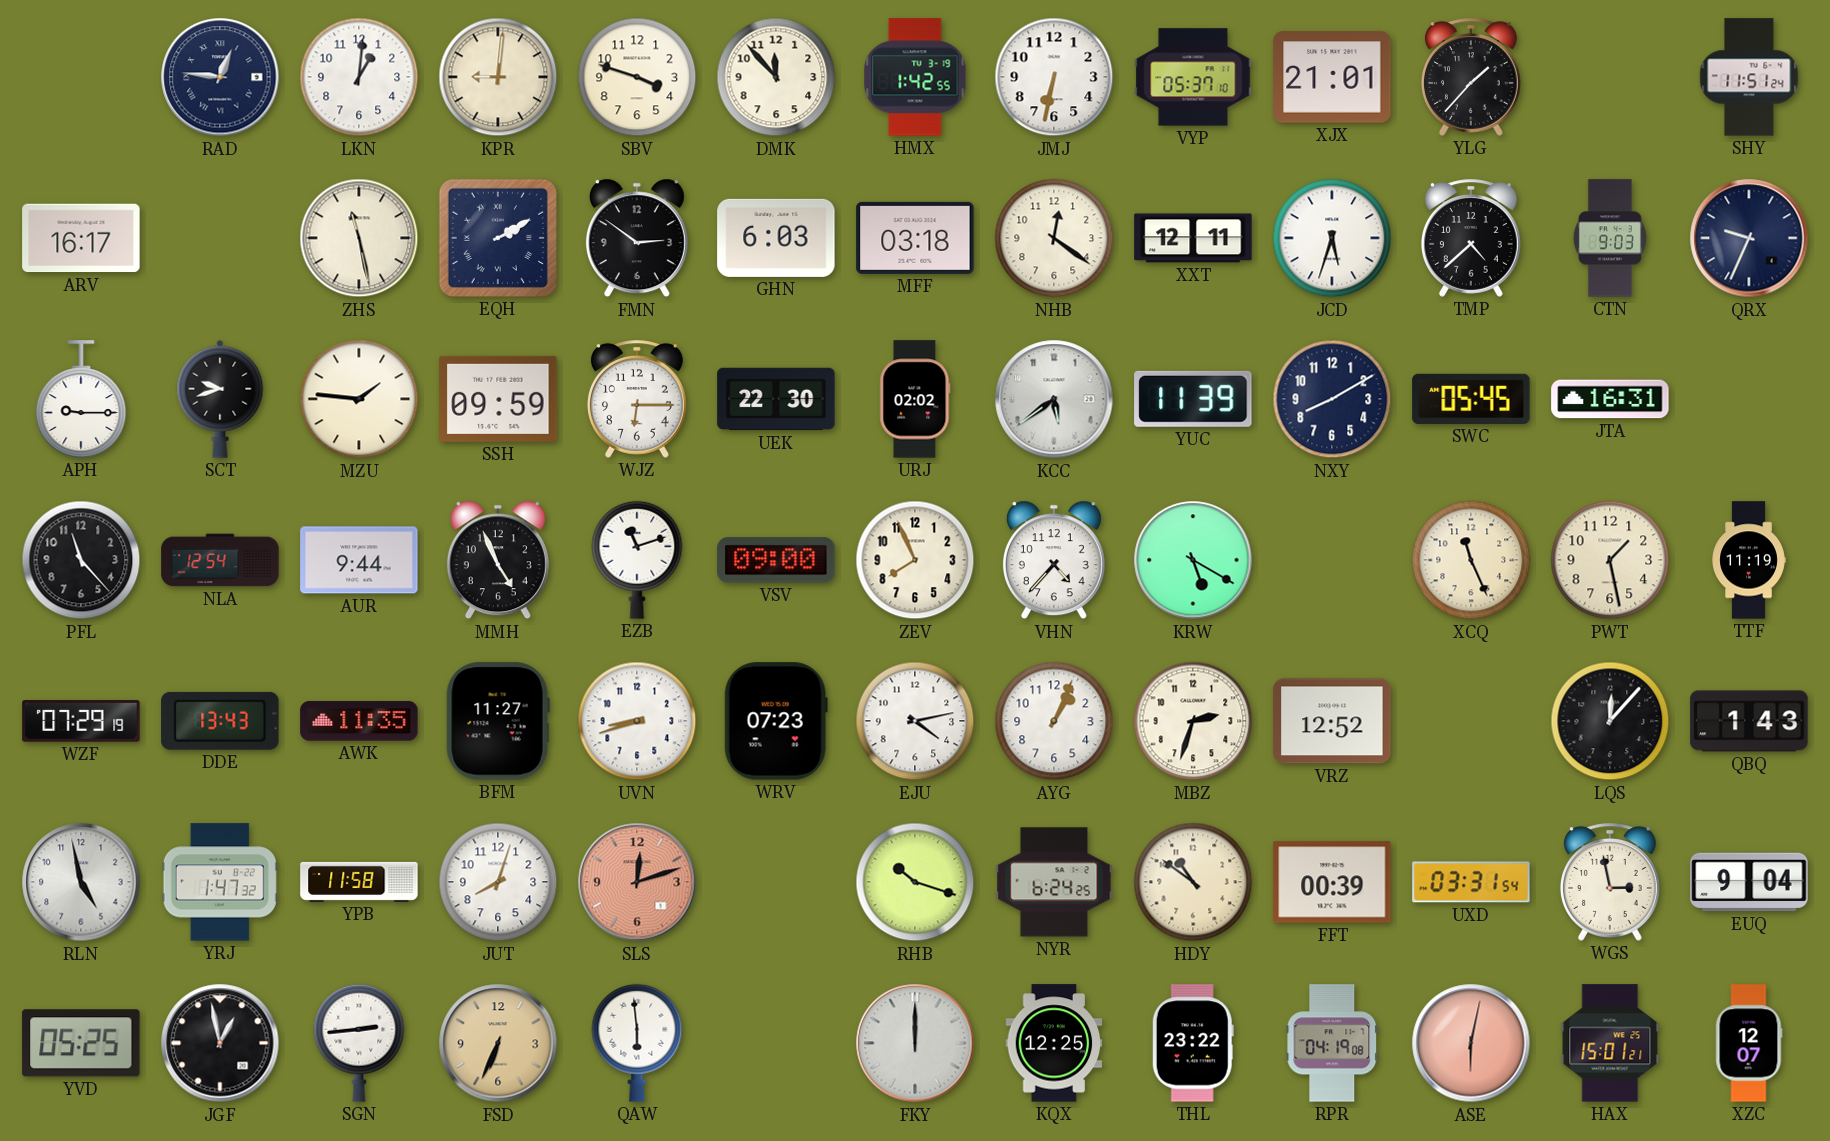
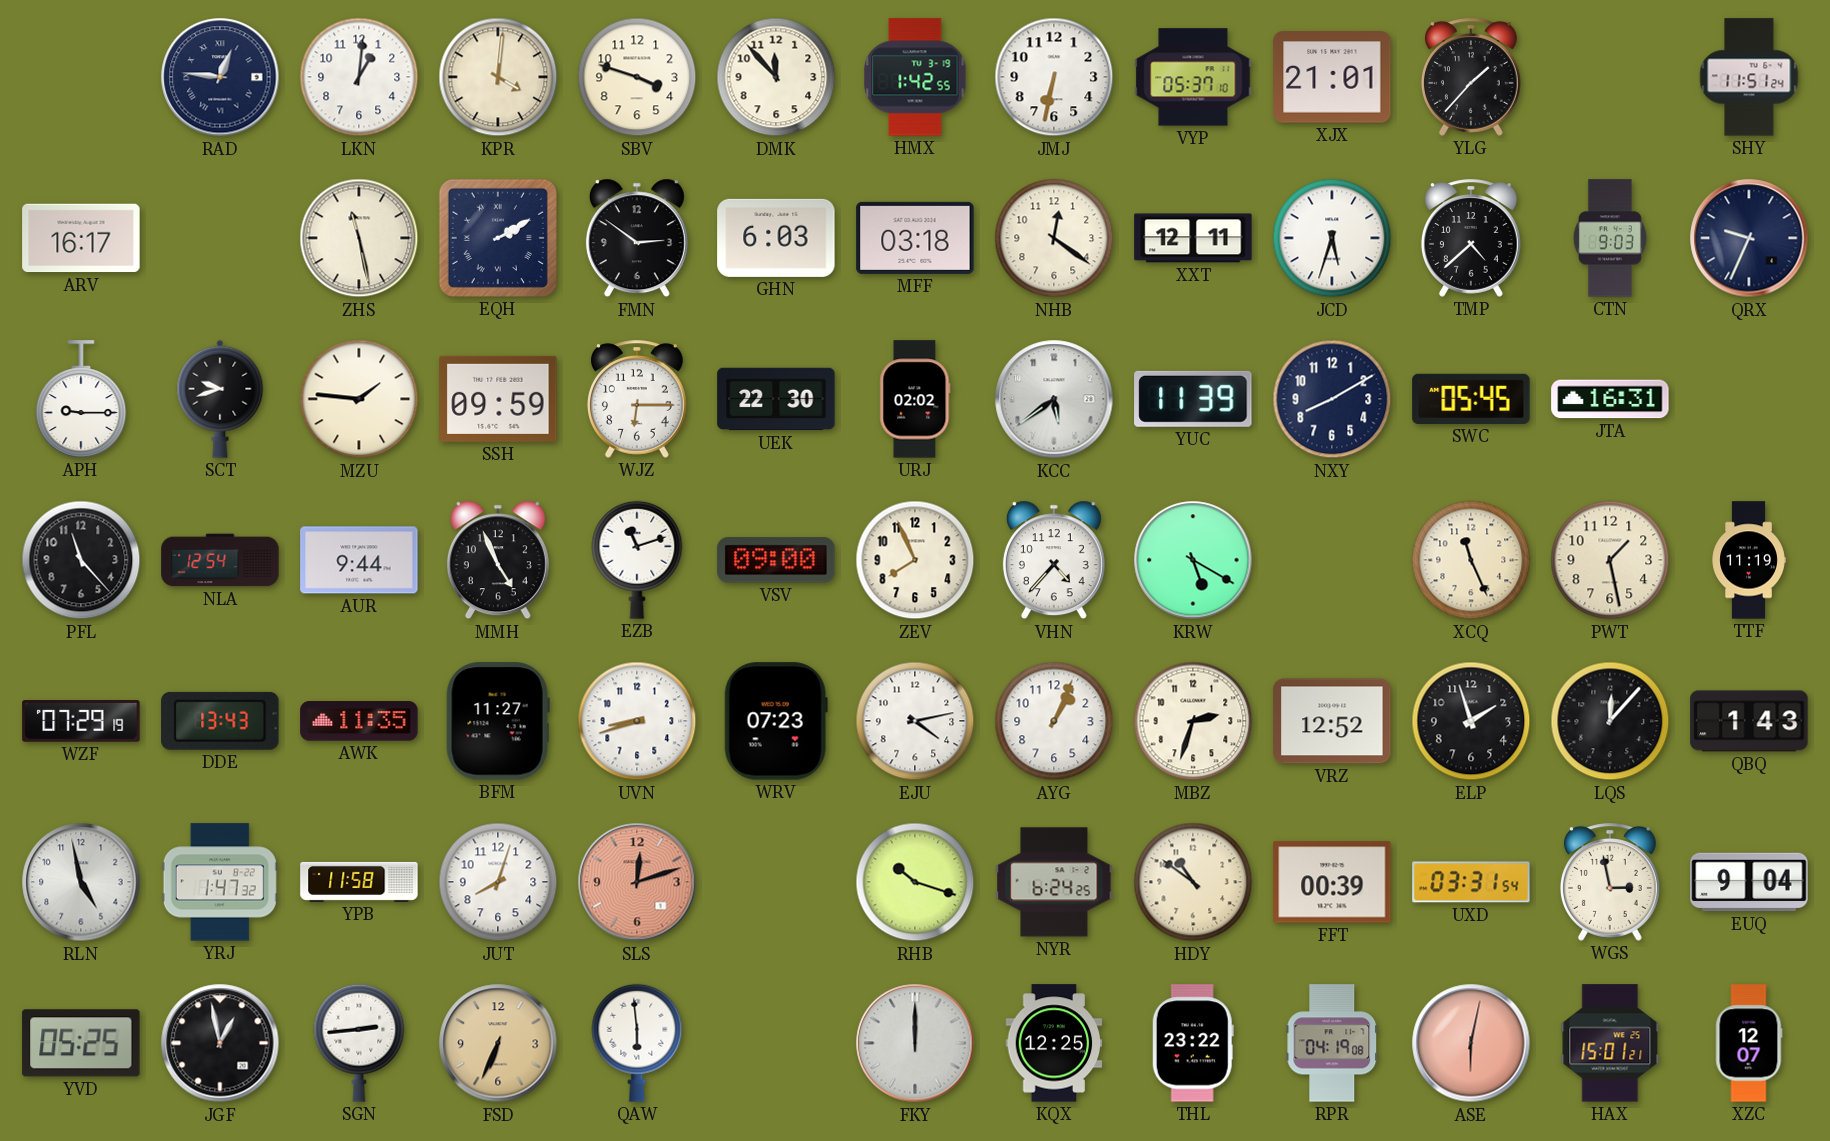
KPR: 9:01 -> 4:01 (498, 77)
ELP: none -> 1:57 (1471, 721)
